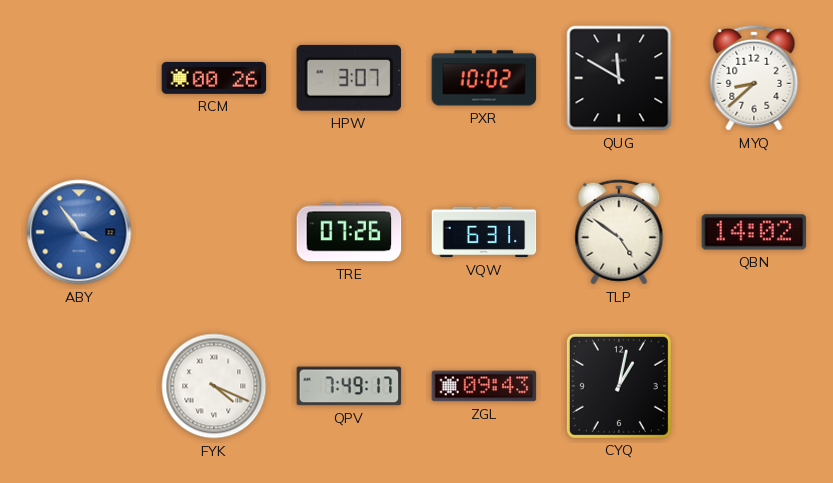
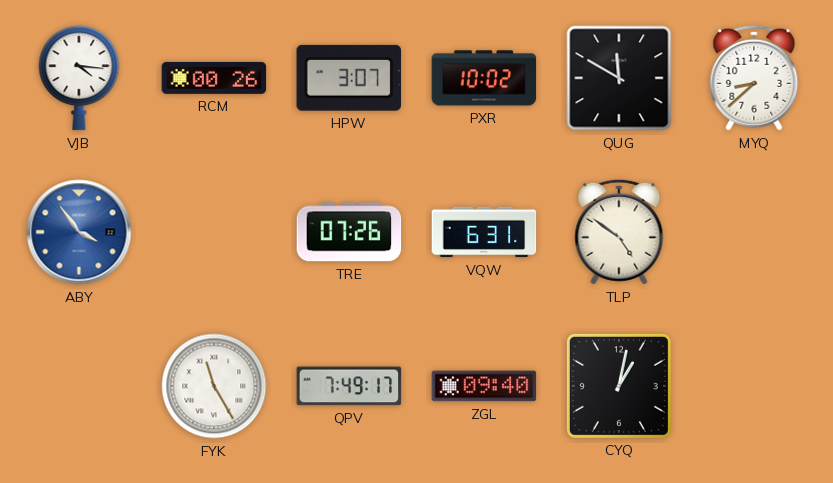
VJB: none -> 4:16 (79, 78)
QBN: 14:02 -> none (754, 232)
FYK: 4:19 -> 11:25 (214, 386)
ZGL: 09:43 -> 09:40 (484, 386)
